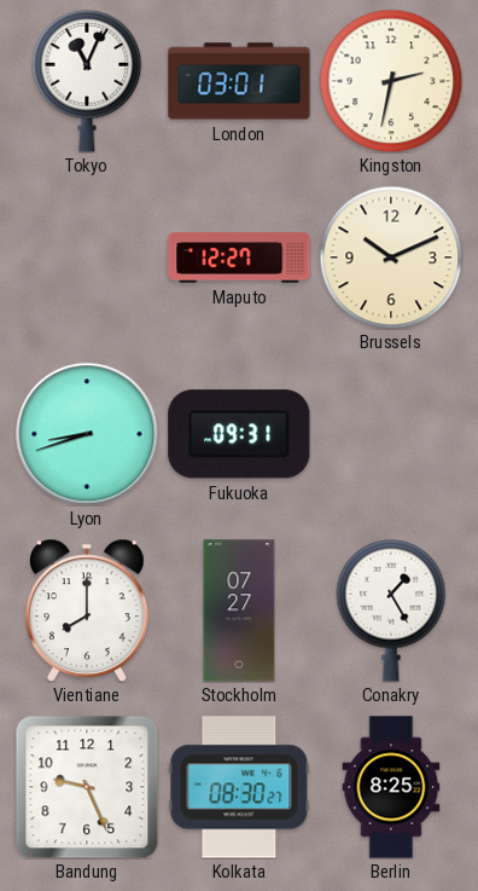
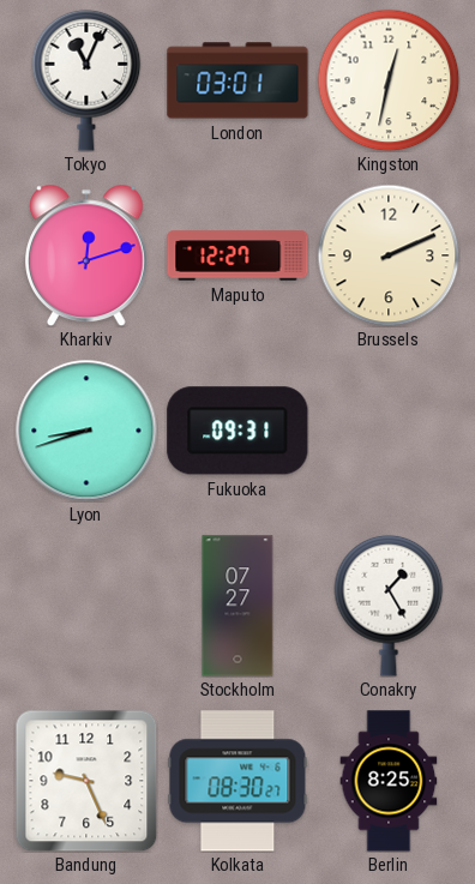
Kingston: 2:32 -> 12:32 (389, 80)
Kharkiv: none -> 12:12 (88, 254)
Brussels: 10:11 -> 2:11 (389, 255)
Vientiane: 8:00 -> none (88, 609)
